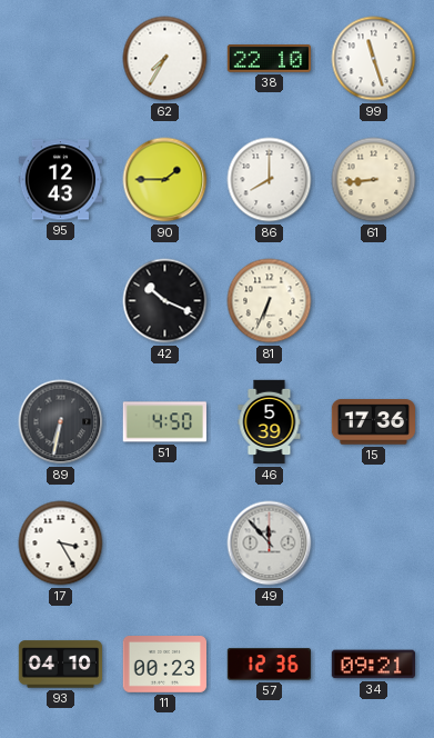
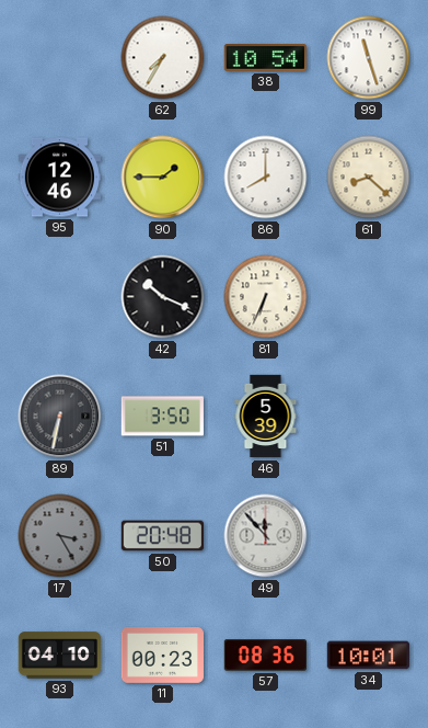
38: 22:10 -> 10:54 (265, 58)
95: 12:43 -> 12:46 (59, 178)
61: 8:44 -> 8:22 (369, 178)
51: 4:50 -> 3:50 (162, 417)
15: 17:36 -> none (373, 422)
17 dial: white -> grey (60, 536)
50: none -> 20:48 (162, 536)
57: 12:36 -> 08:36 (265, 656)
34: 09:21 -> 10:01 (368, 656)
